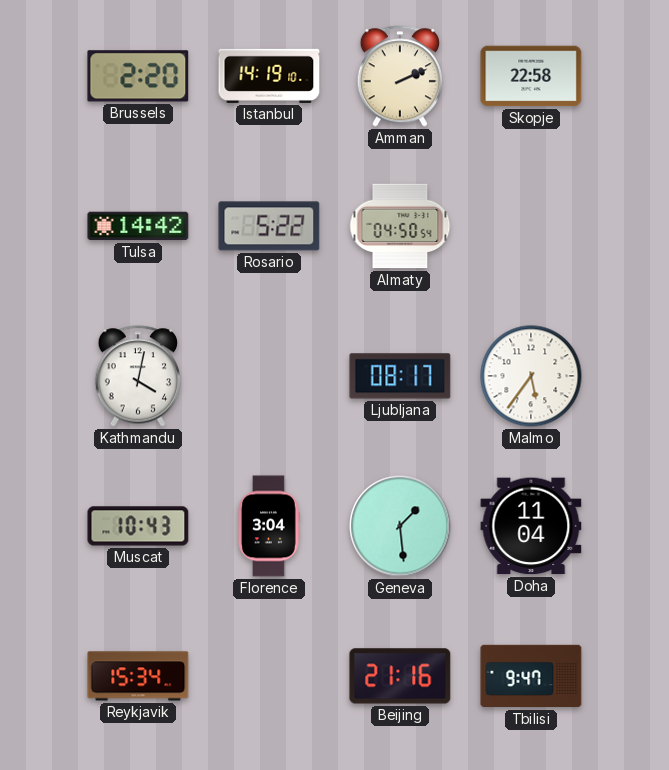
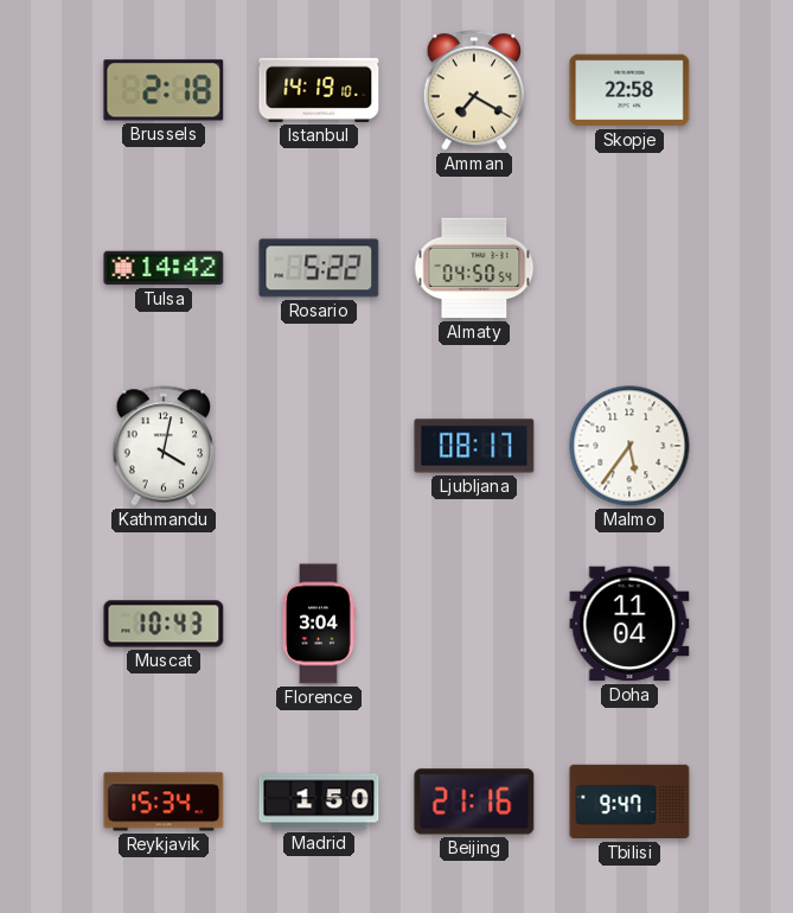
Brussels: 2:20 -> 2:18 (164, 90)
Amman: 2:11 -> 7:20 (473, 90)
Geneva: 1:29 -> none (400, 526)
Madrid: none -> 1:50 (319, 802)
